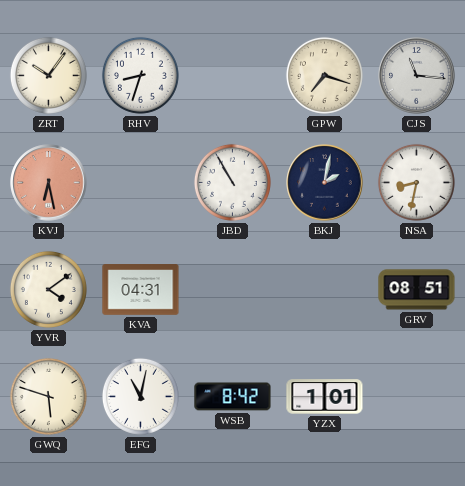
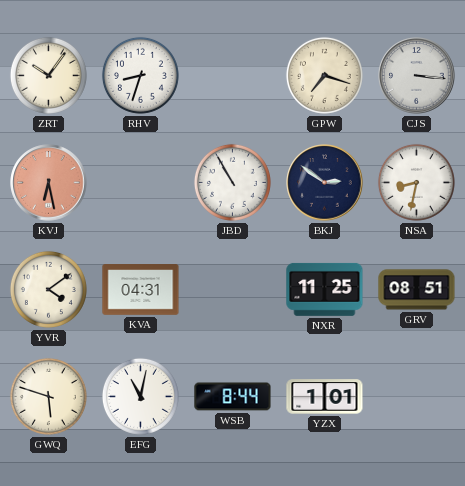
CJS: 11:16 -> 3:16 (417, 76)
BKJ: 2:02 -> 2:51 (325, 183)
NXR: none -> 11:25 (325, 289)
WSB: 8:42 -> 8:44 (233, 397)
